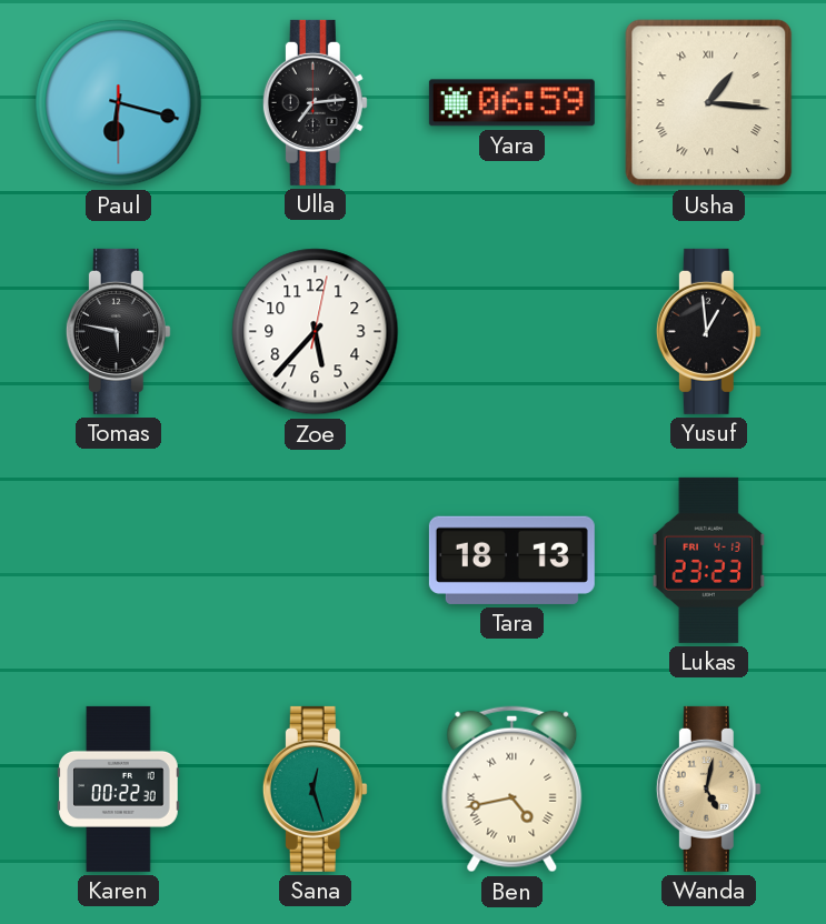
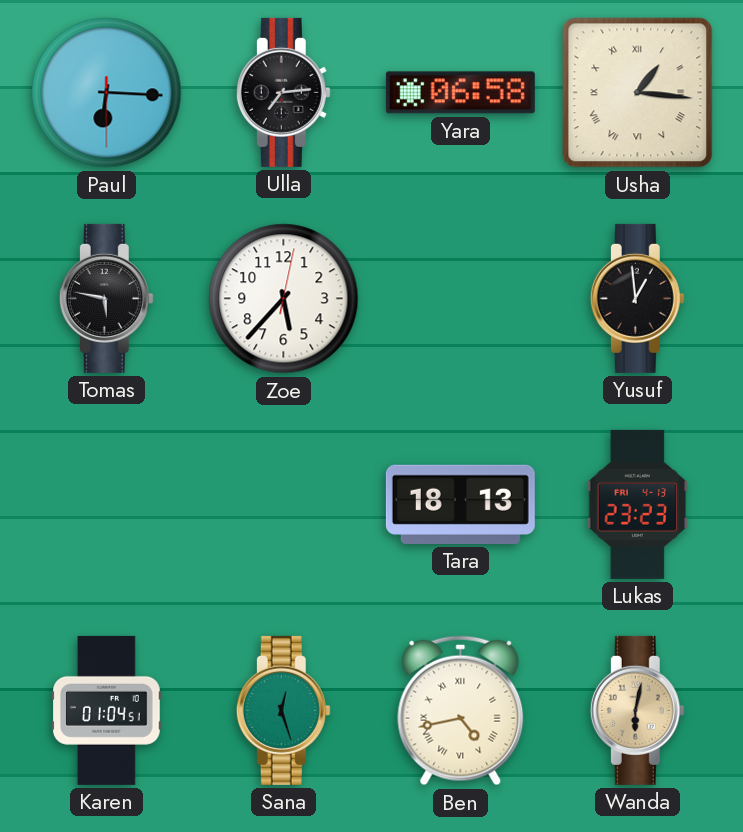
Paul: 6:17 -> 6:15 (107, 93)
Yara: 06:59 -> 06:58 (460, 93)
Karen: 00:22 -> 01:04 (107, 710)
Wanda: 5:02 -> 6:02 (637, 710)
